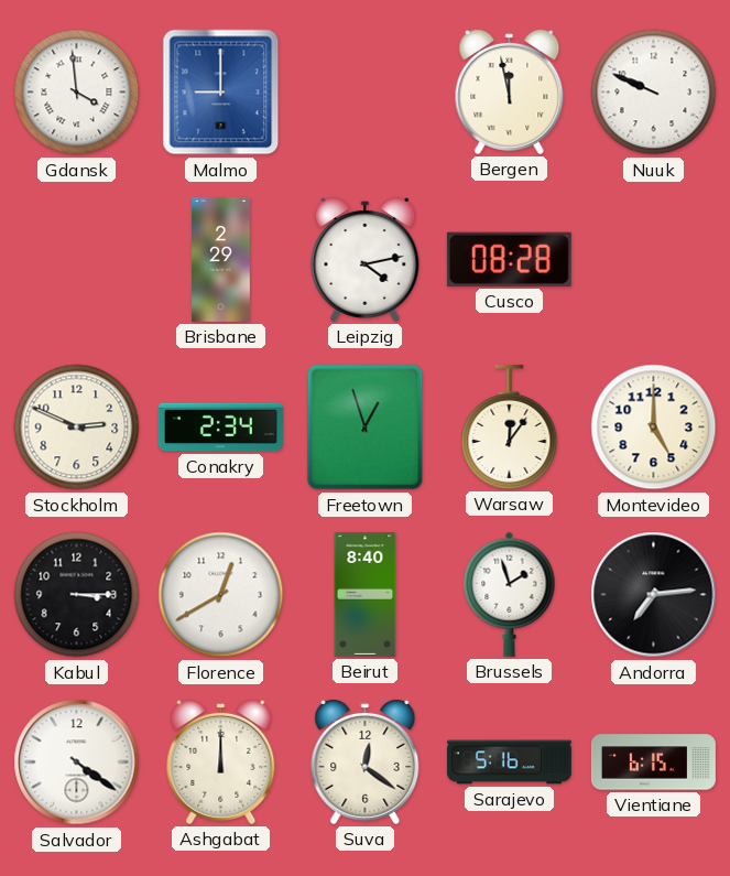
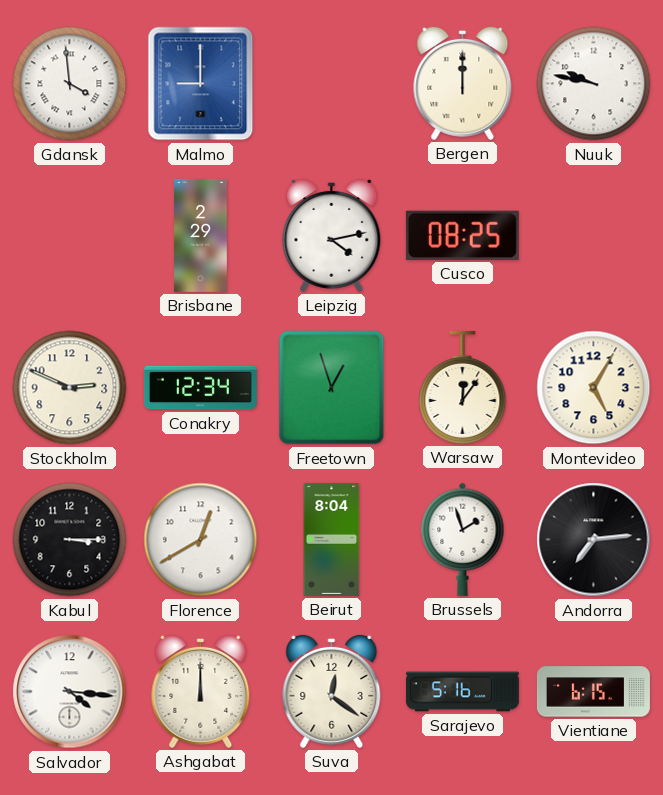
Bergen: 11:58 -> 12:00 (463, 83)
Nuuk: 9:49 -> 9:47 (594, 84)
Cusco: 08:28 -> 08:25 (462, 235)
Conakry: 2:34 -> 12:34 (200, 388)
Montevideo: 5:00 -> 5:05 (594, 388)
Beirut: 8:40 -> 8:04 (332, 539)
Salvador: 4:21 -> 4:16 (70, 692)
